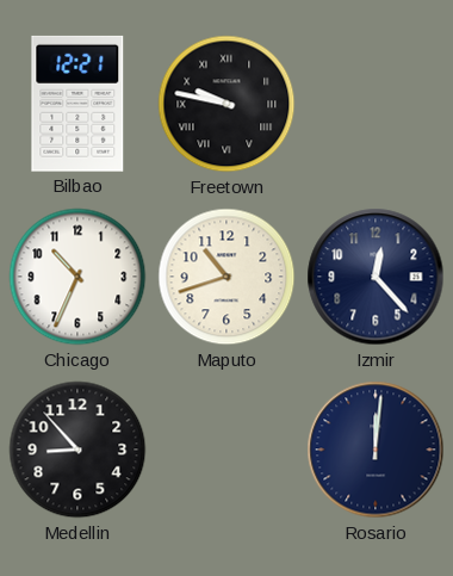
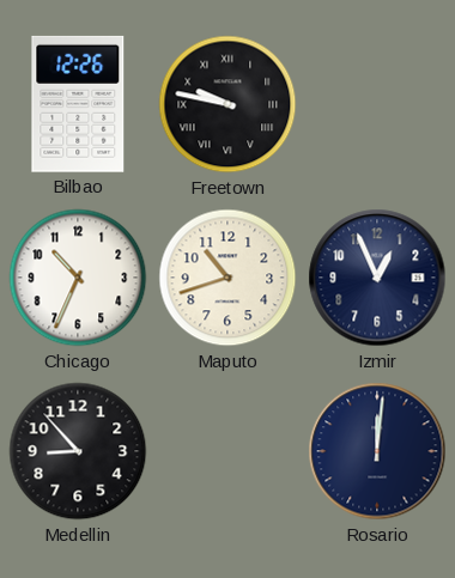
Bilbao: 12:21 -> 12:26 (78, 104)
Izmir: 12:23 -> 12:56 (377, 278)
